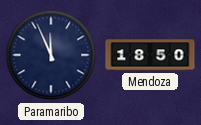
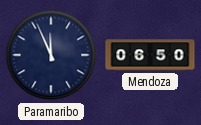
Mendoza: 18:50 -> 06:50 (150, 55)
